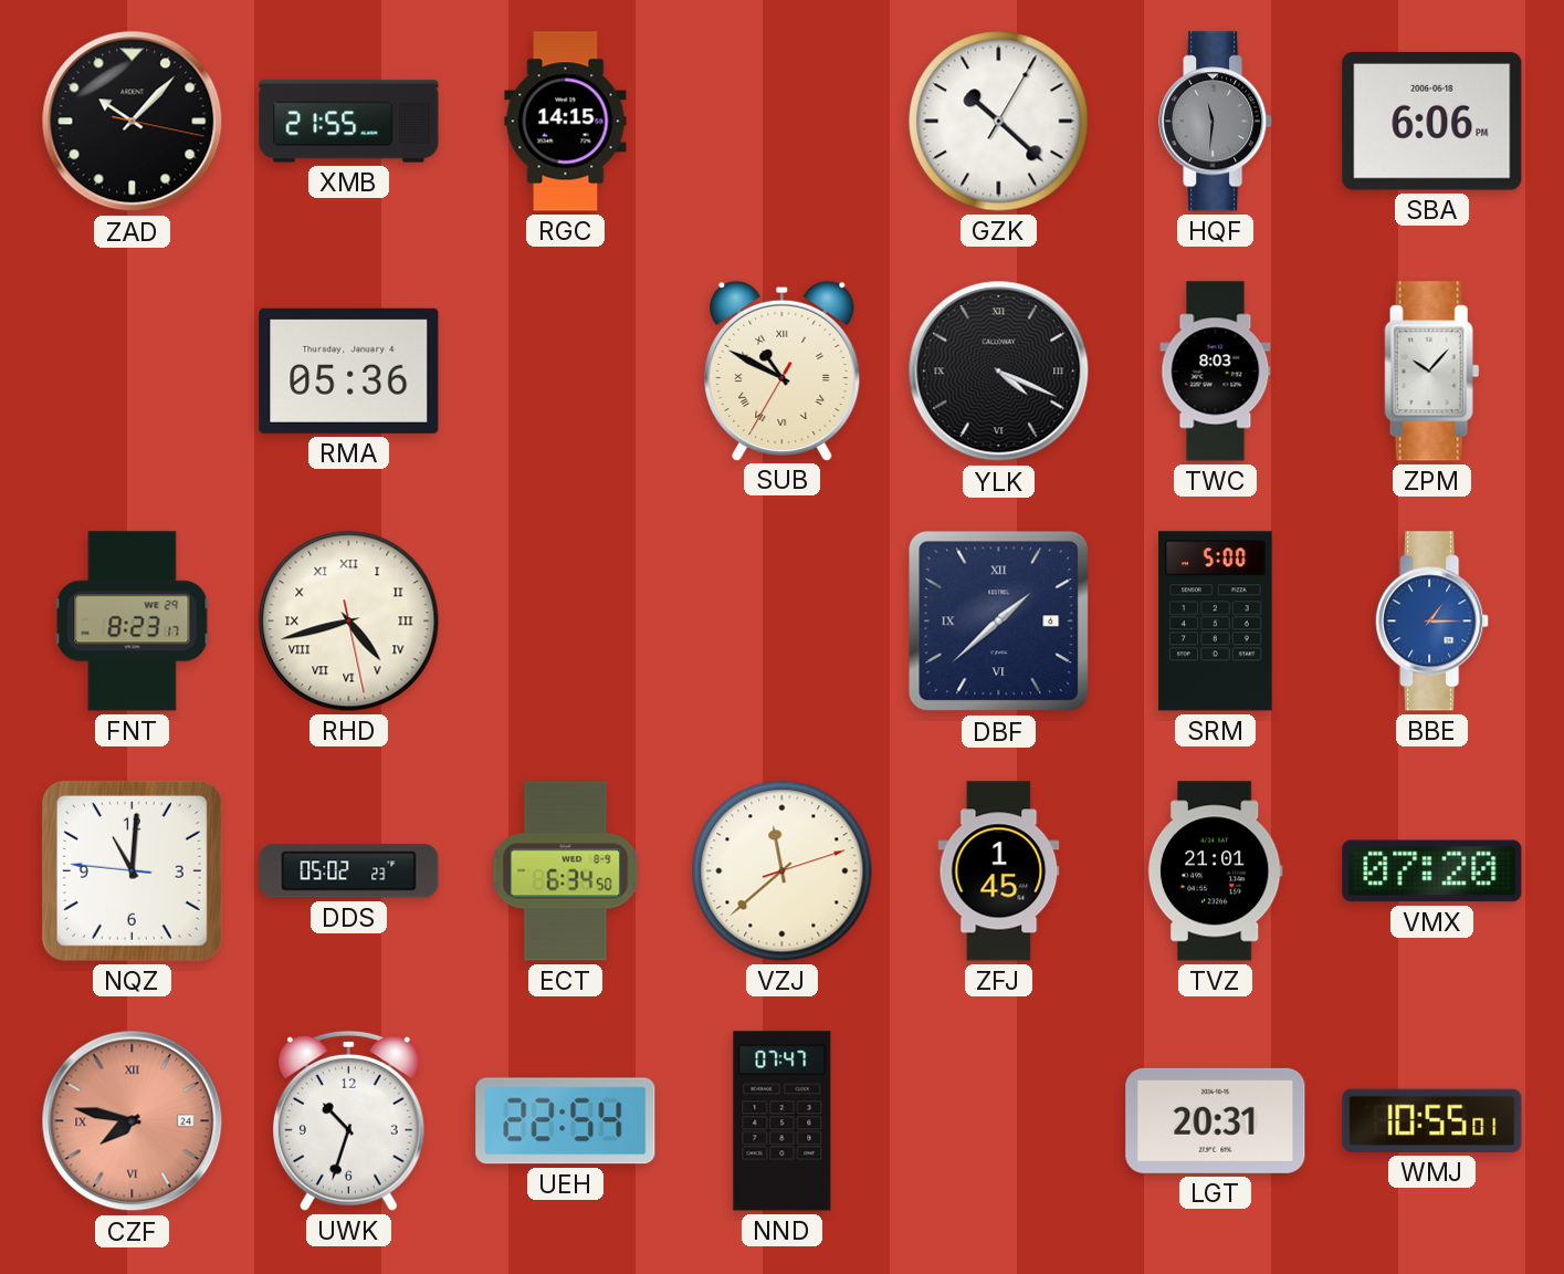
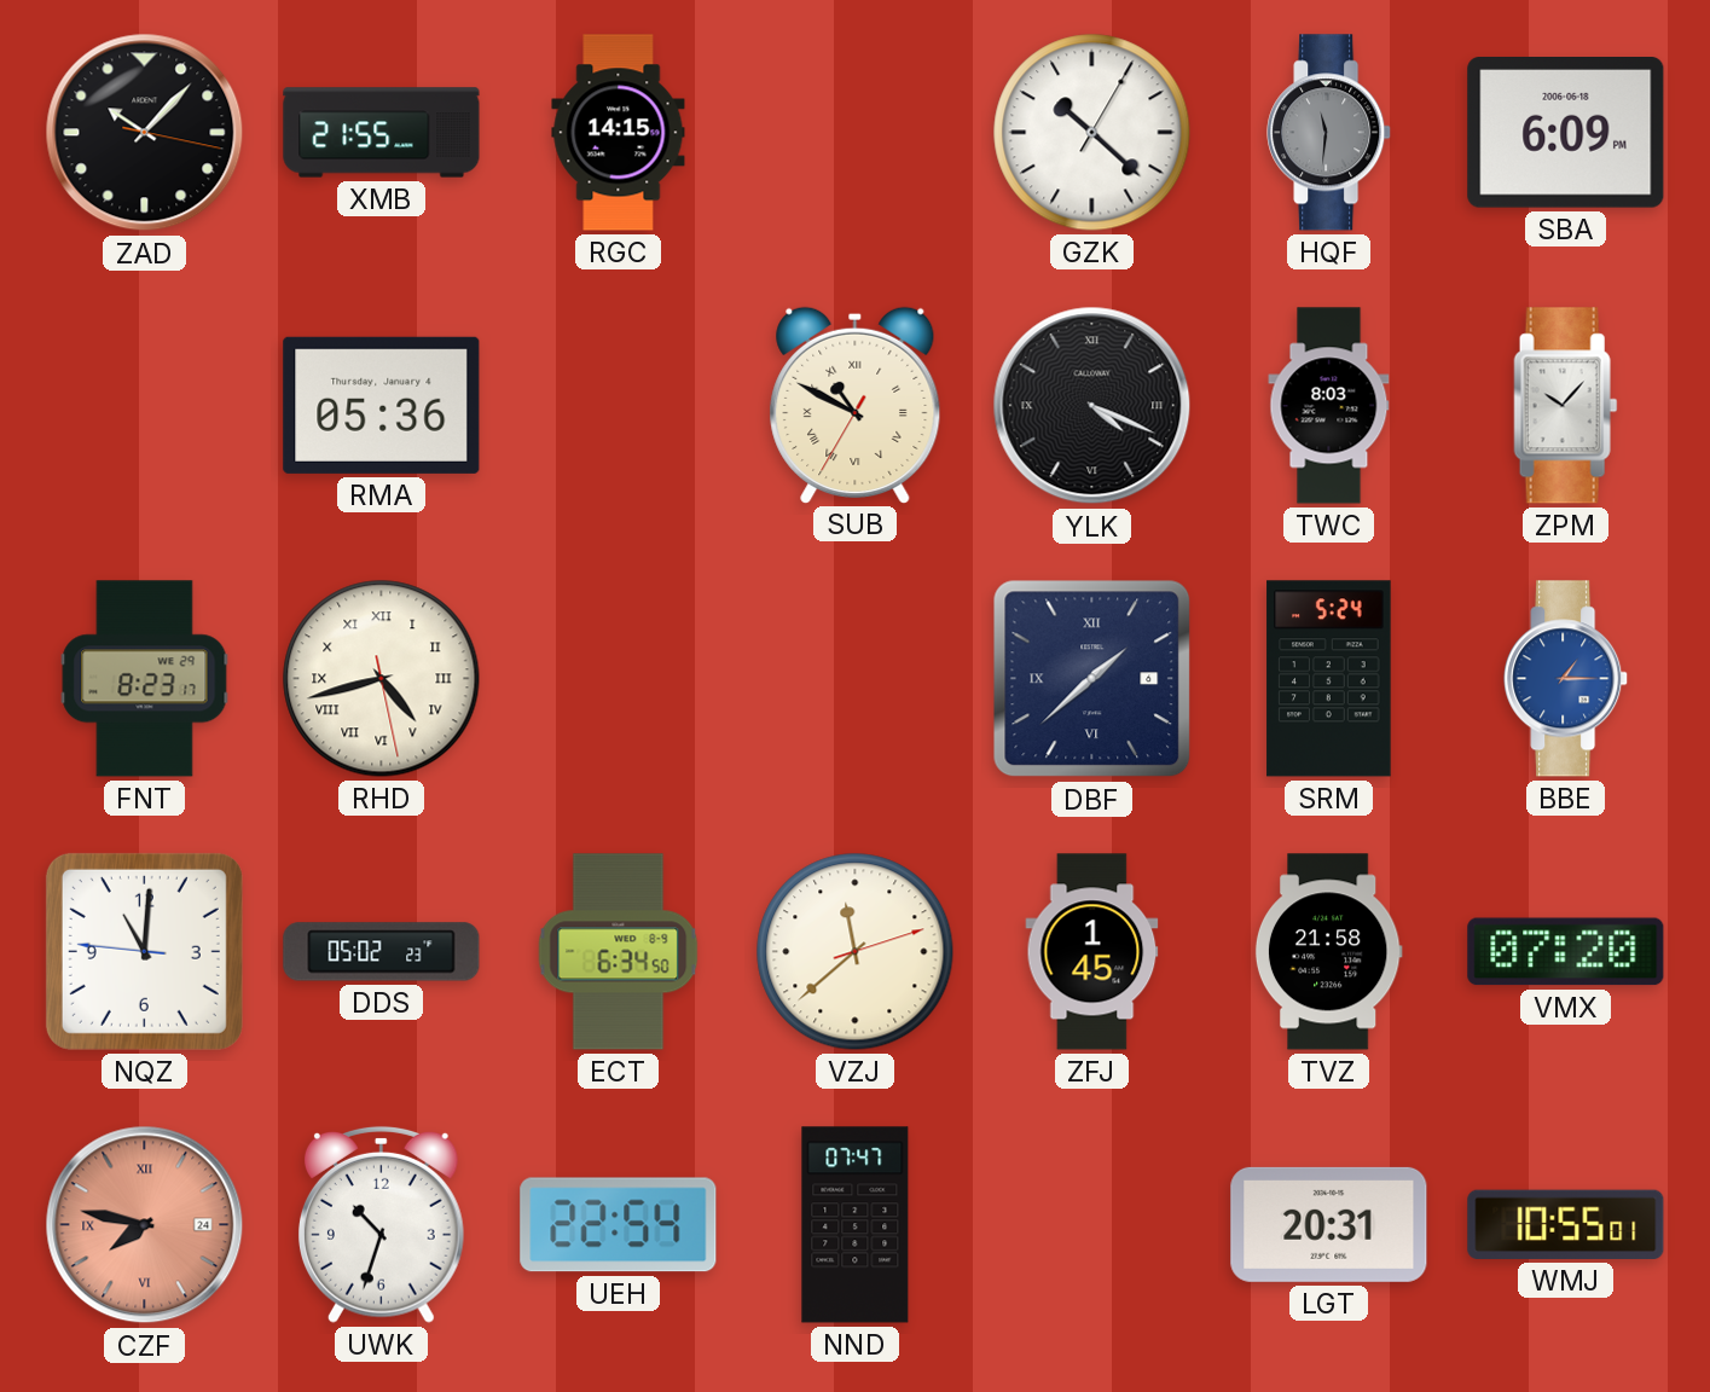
SBA: 6:06 -> 6:09 (1566, 133)
SRM: 5:00 -> 5:24 (1329, 679)
TVZ: 21:01 -> 21:58 (1328, 952)
